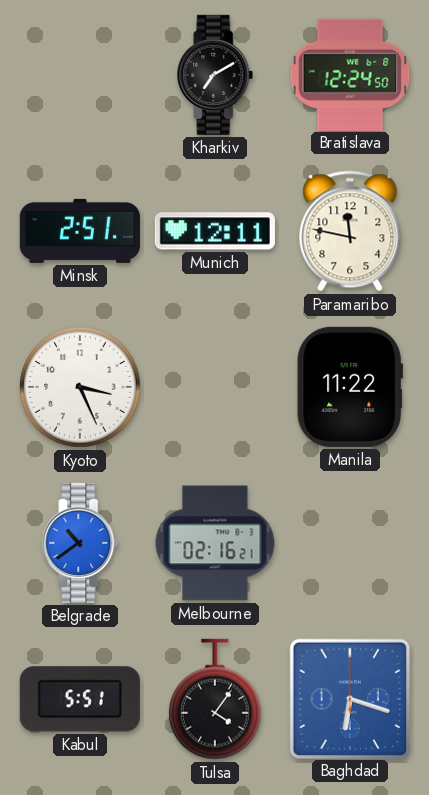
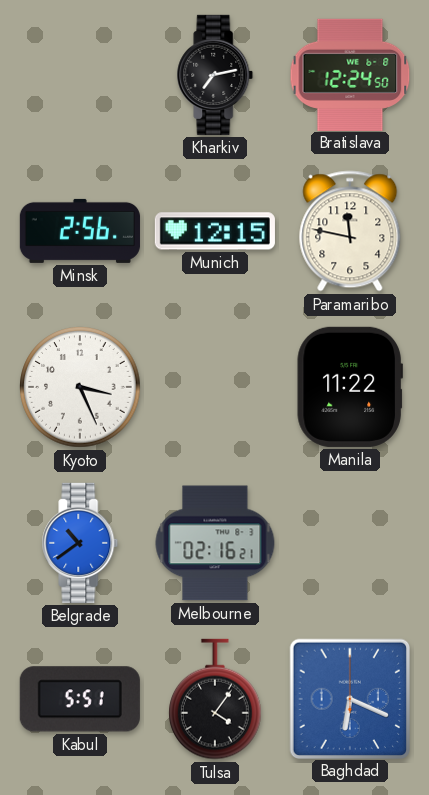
Kharkiv: 7:10 -> 7:13 (215, 75)
Minsk: 2:51 -> 2:56 (80, 231)
Munich: 12:11 -> 12:15 (215, 231)
Baghdad: 6:18 -> 6:19 (349, 698)
